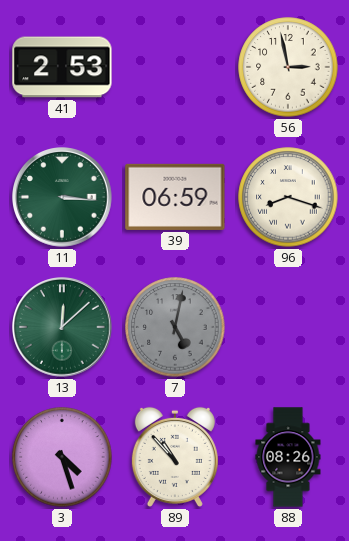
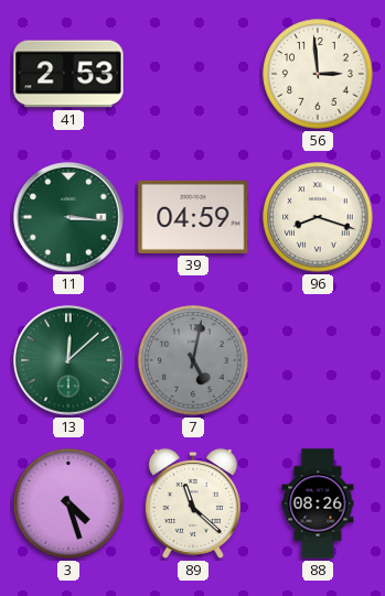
56: 2:58 -> 2:59 (318, 74)
39: 06:59 -> 04:59 (193, 217)
89: 10:53 -> 11:22 (193, 503)
